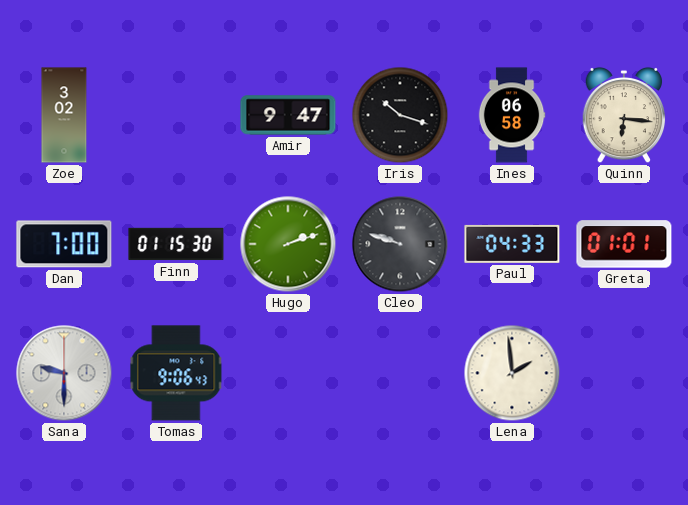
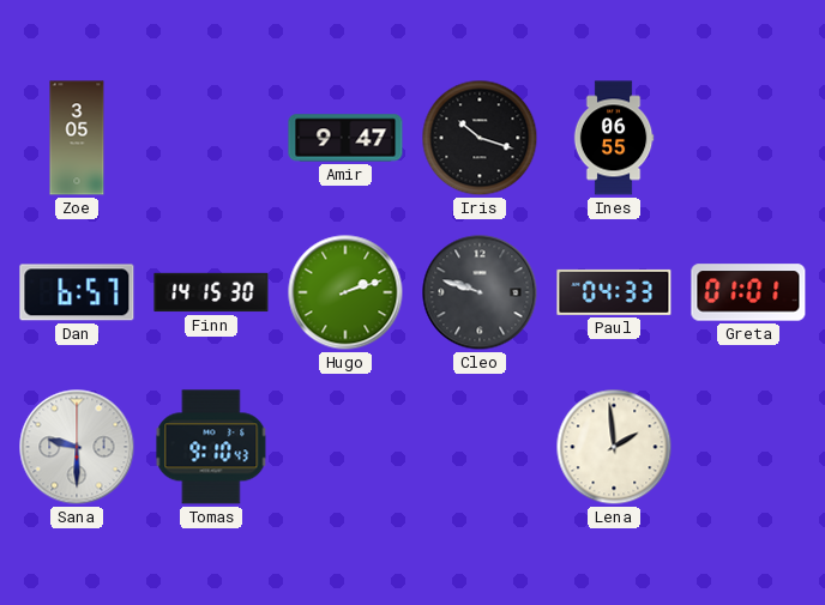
Zoe: 3:02 -> 3:05 (77, 138)
Ines: 06:58 -> 06:55 (614, 138)
Quinn: 6:16 -> none (624, 115)
Dan: 7:00 -> 6:57 (77, 292)
Finn: 01:15 -> 14:15 (211, 292)
Tomas: 9:06 -> 9:10 (211, 447)
